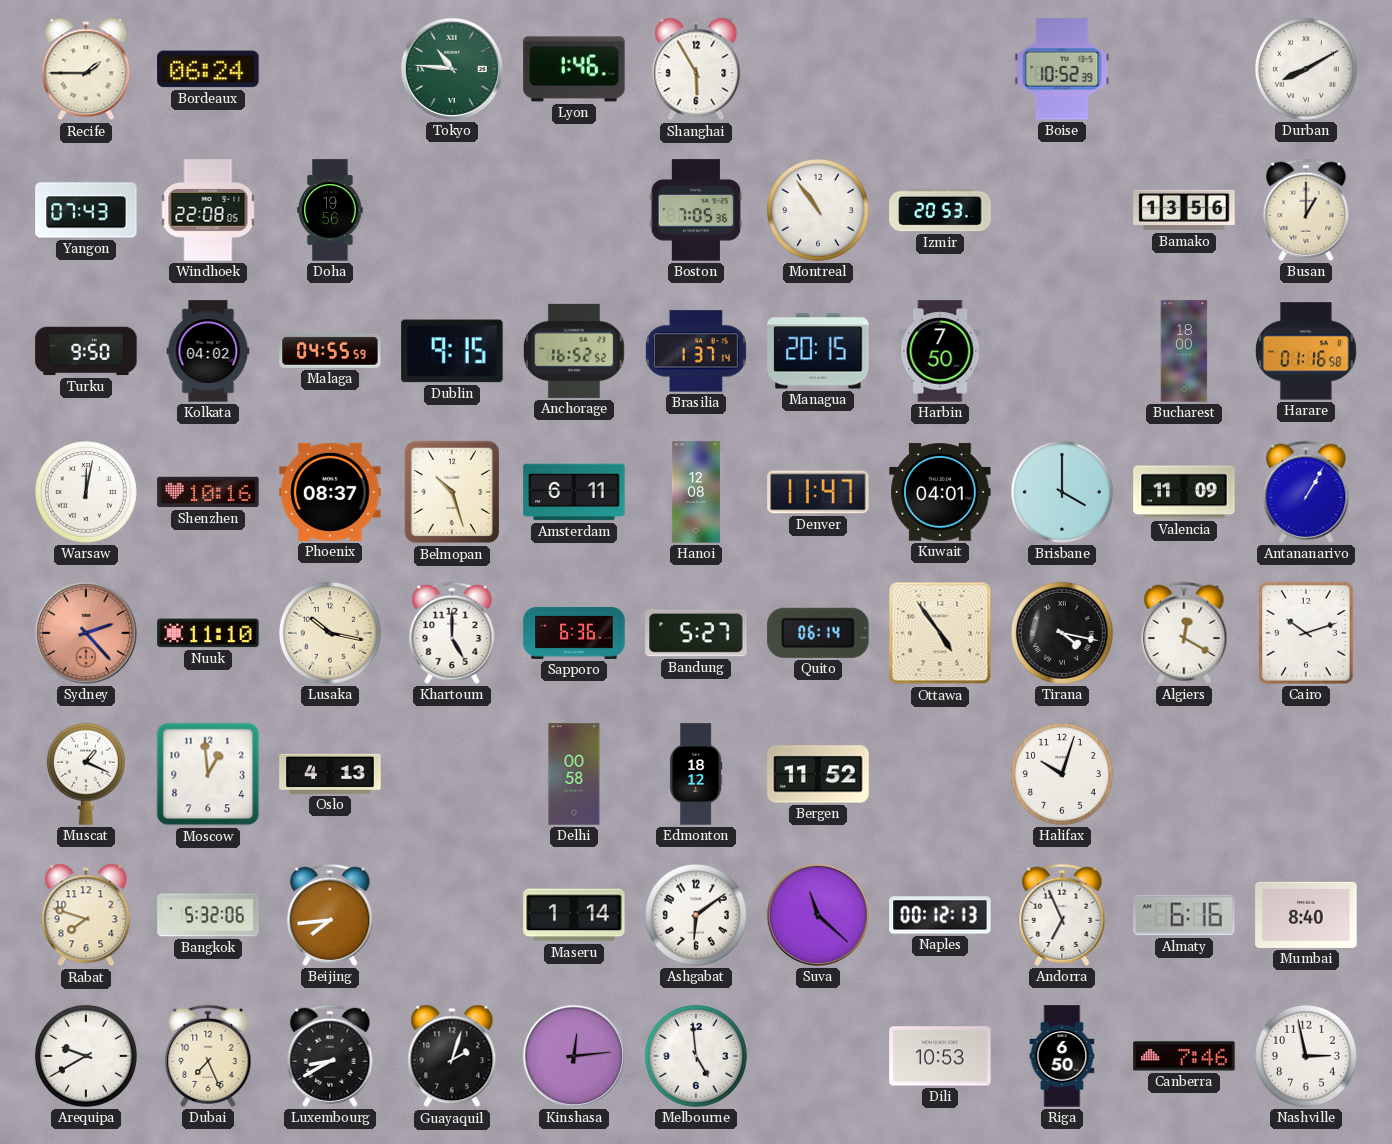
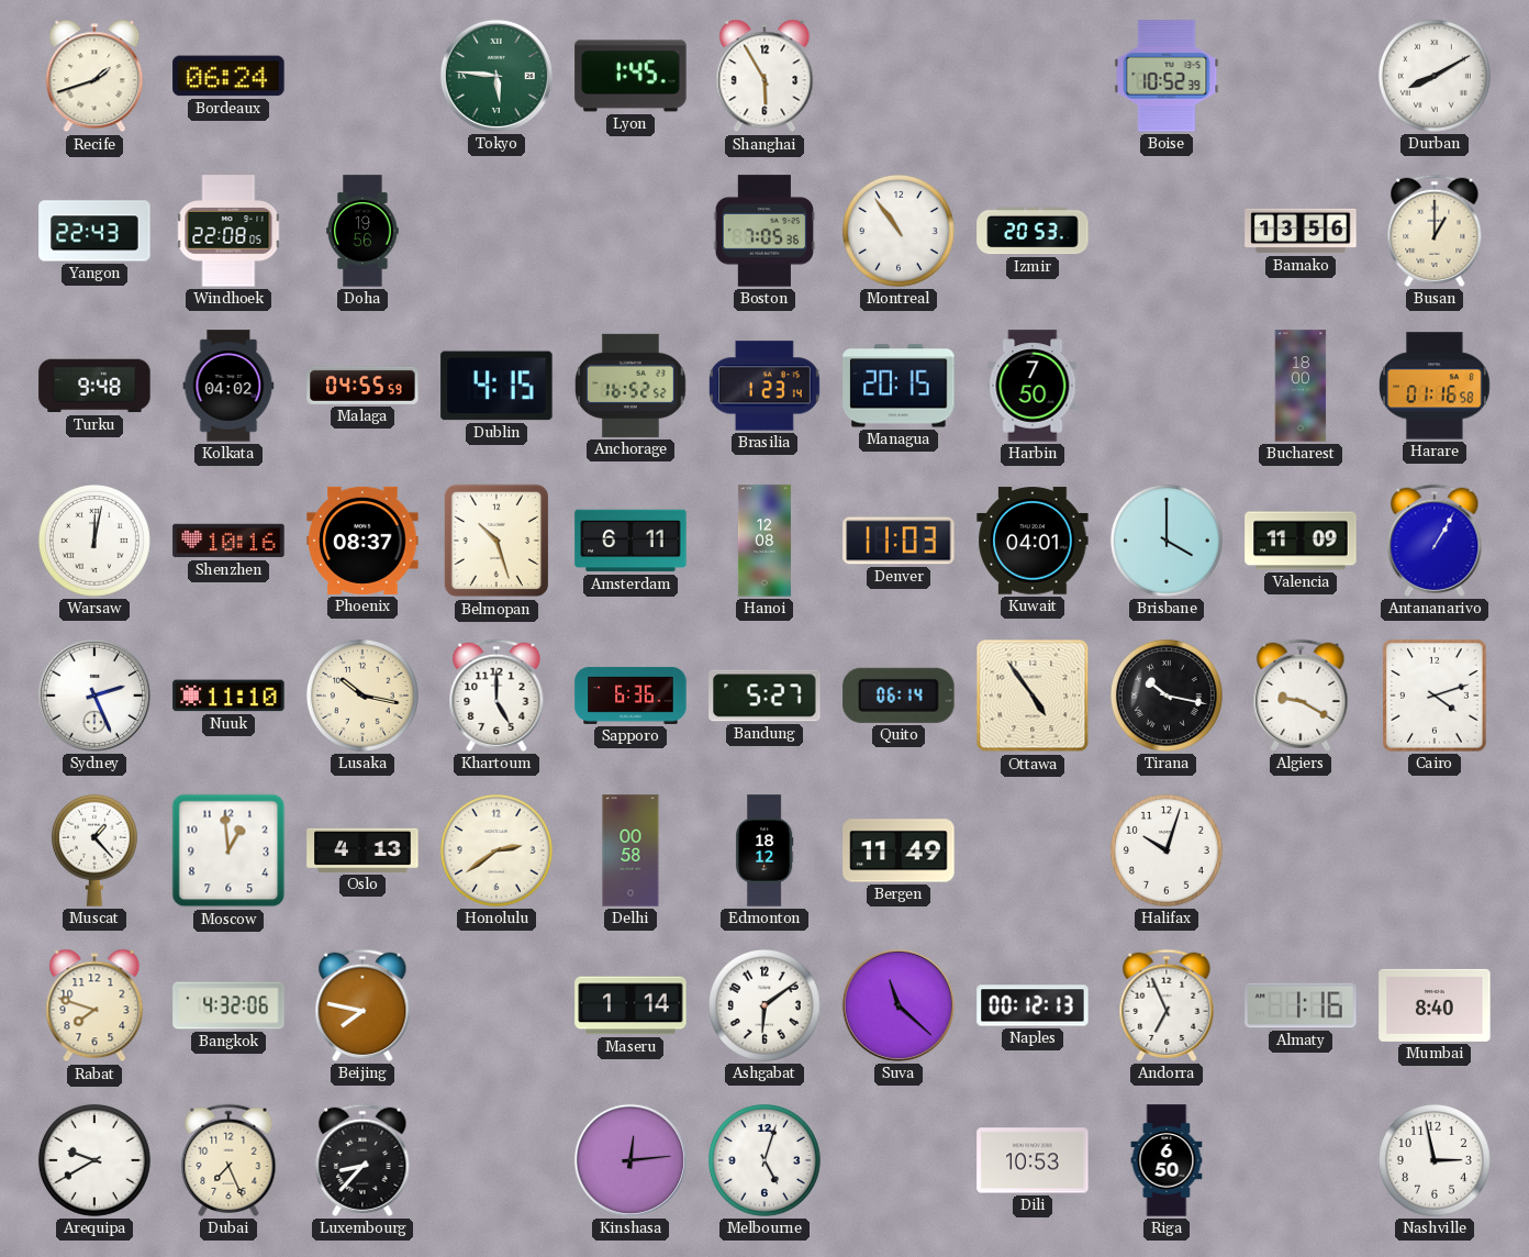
Recife: 1:45 -> 1:42 (94, 76)
Tokyo: 10:46 -> 5:46 (496, 76)
Lyon: 1:46 -> 1:45 (630, 76)
Yangon: 07:43 -> 22:43 (94, 231)
Turku: 9:50 -> 9:48 (94, 386)
Dublin: 9:15 -> 4:15 (496, 386)
Brasilia: 1:37 -> 1:23 (764, 386)
Denver: 11:47 -> 11:03 (899, 541)
Sydney: 2:23 -> 2:26 (94, 696)
Sydney dial: salmon -> white (94, 696)
Tirana: 4:17 -> 10:17 (1167, 696)
Algiers: 12:20 -> 9:20 (1301, 696)
Cairo: 10:12 -> 4:12 (1435, 696)
Muscat: 1:19 -> 1:23 (94, 850)
Honolulu: none -> 2:39 (496, 850)
Bergen: 11:52 -> 11:49 (899, 850)
Bangkok: 5:32 -> 4:32 (228, 1005)
Beijing: 7:44 -> 7:47 (362, 1005)
Almaty: 6:16 -> 1:16 (1301, 1005)
Luxembourg: 8:40 -> 8:37 (362, 1160)
Guayaquil: 2:03 -> none (452, 1056)
Melbourne: 4:59 -> 5:03 (764, 1160)
Canberra: 7:46 -> none (1184, 1056)
